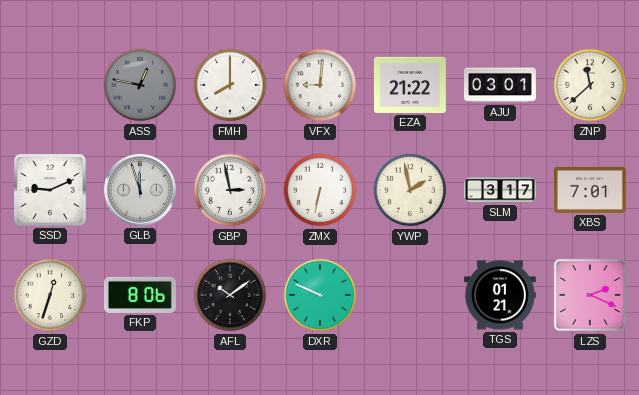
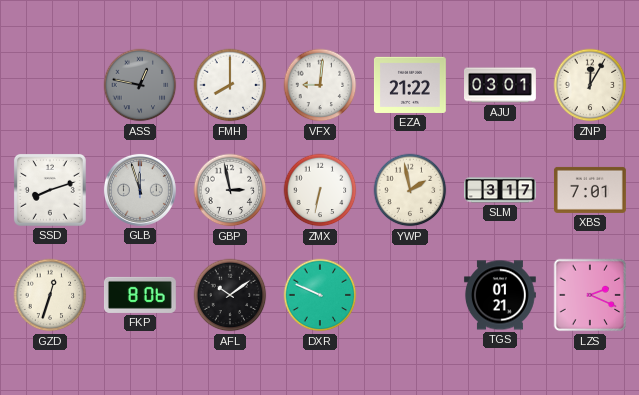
ZNP: 11:38 -> 12:05 (590, 85)
SSD: 9:11 -> 8:12 (50, 190)
